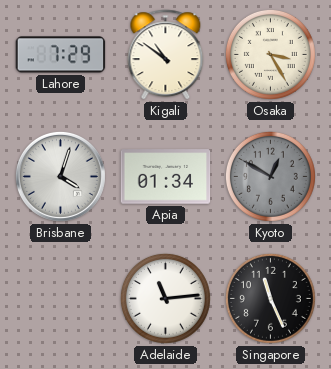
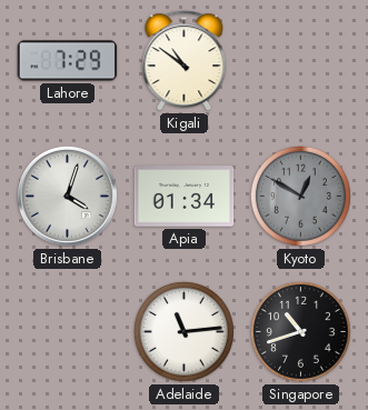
Osaka: 3:25 -> none (270, 54)
Singapore: 11:26 -> 10:42 (300, 331)
